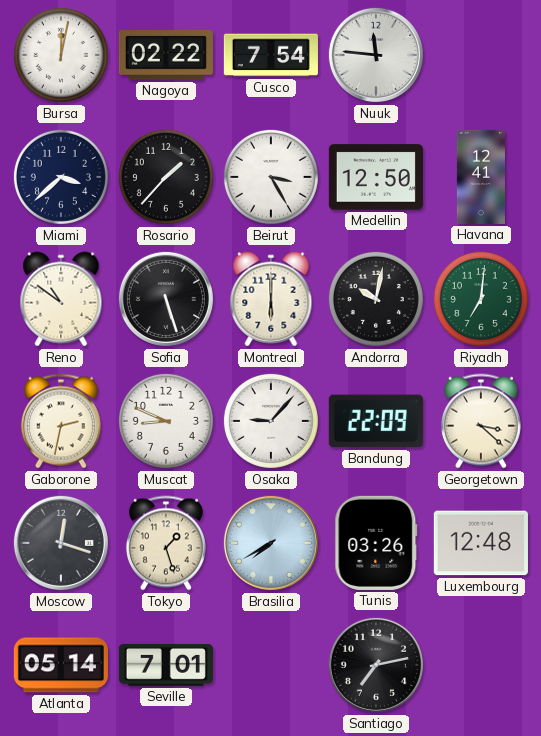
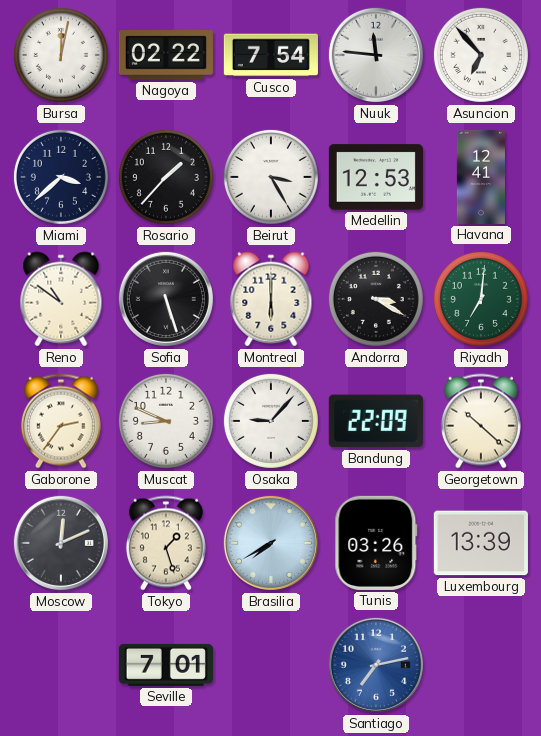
Asuncion: none -> 6:53 (481, 55)
Medellin: 12:50 -> 12:53 (376, 177)
Andorra: 10:02 -> 3:20 (376, 299)
Gaborone: 2:32 -> 2:36 (61, 421)
Georgetown: 3:22 -> 10:22 (481, 421)
Moscow: 12:18 -> 12:11 (61, 543)
Luxembourg: 12:48 -> 13:39 (481, 543)
Atlanta: 05:14 -> none (61, 665)
Santiago dial: black -> blue (376, 665)
